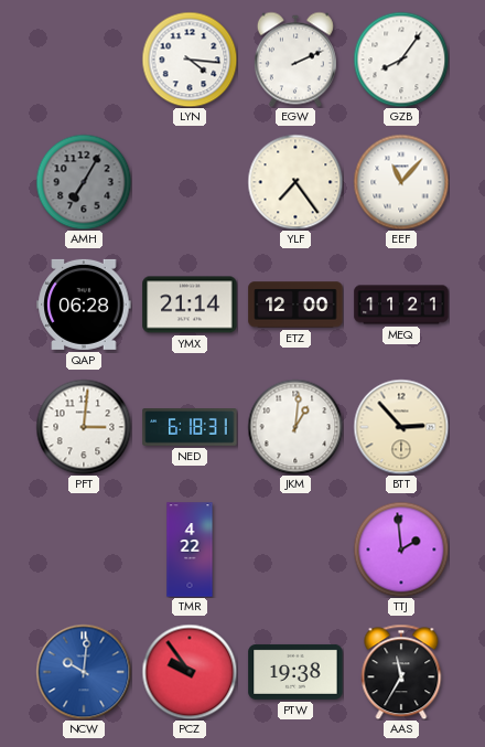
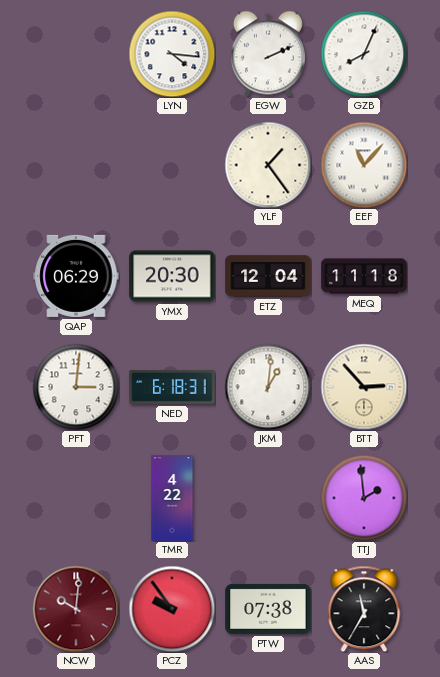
GZB: 8:06 -> 8:04 (364, 54)
AMH: 7:05 -> none (84, 182)
YLF: 7:24 -> 1:24 (268, 165)
QAP: 06:28 -> 06:29 (76, 276)
YMX: 21:14 -> 20:30 (172, 276)
ETZ: 12:00 -> 12:04 (268, 276)
MEQ: 11:21 -> 11:18 (364, 276)
NCW dial: blue -> burgundy (76, 609)
PTW: 19:38 -> 07:38 (268, 609)
